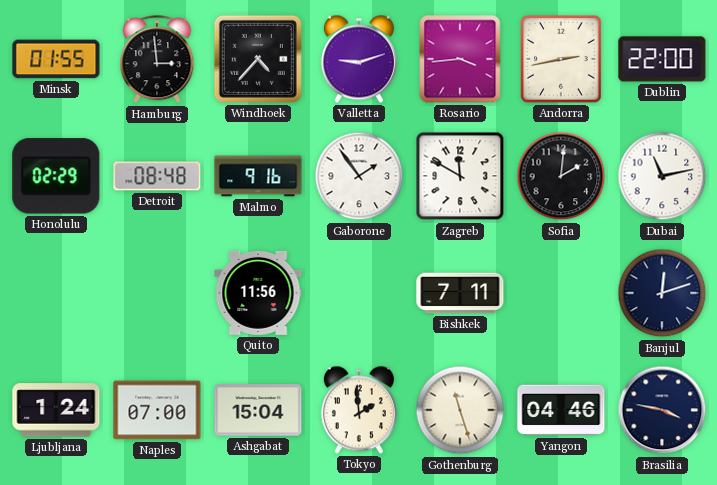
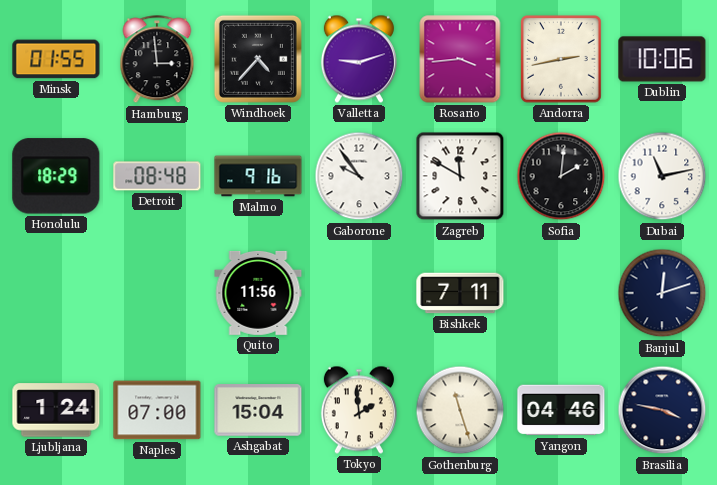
Dublin: 22:00 -> 10:06 (662, 59)
Honolulu: 02:29 -> 18:29 (56, 176)
Gaborone: 1:54 -> 9:54 (359, 176)
